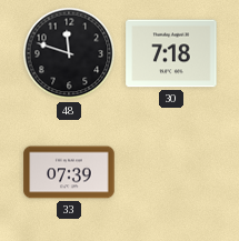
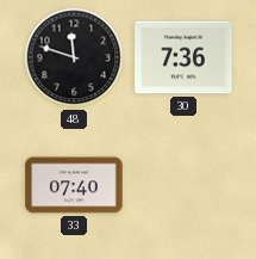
30: 7:18 -> 7:36 (183, 57)
33: 07:39 -> 07:40 (74, 185)
